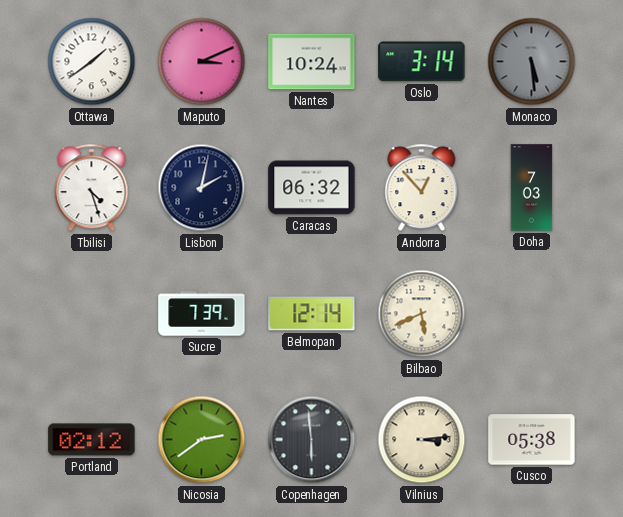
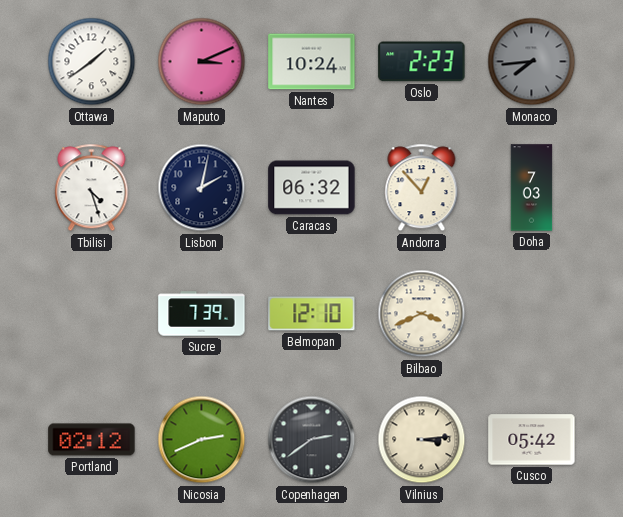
Oslo: 3:14 -> 2:23 (422, 62)
Monaco: 5:29 -> 7:44 (532, 62)
Belmopan: 12:14 -> 12:10 (312, 314)
Bilbao: 5:41 -> 3:41 (422, 314)
Nicosia: 2:39 -> 2:41 (202, 440)
Copenhagen: 5:59 -> 2:39 (312, 440)
Cusco: 05:38 -> 05:42 (532, 440)
